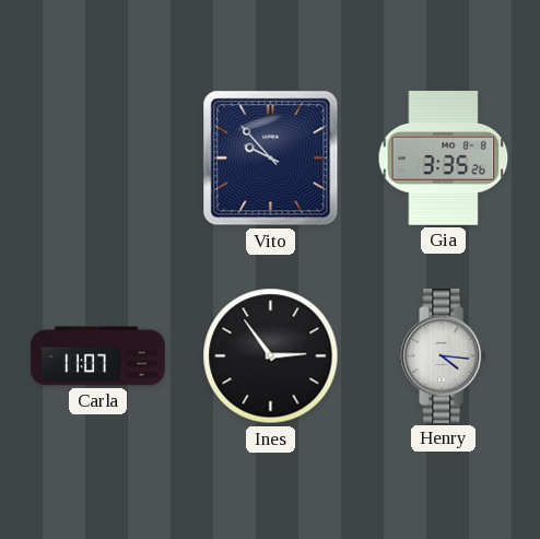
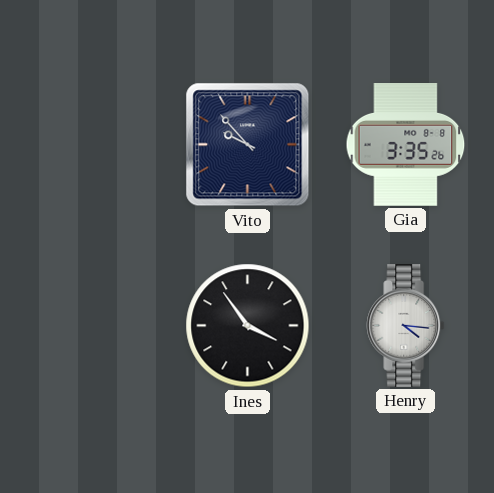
Carla: 11:07 -> none (98, 356)
Ines: 2:54 -> 3:54 (248, 326)
